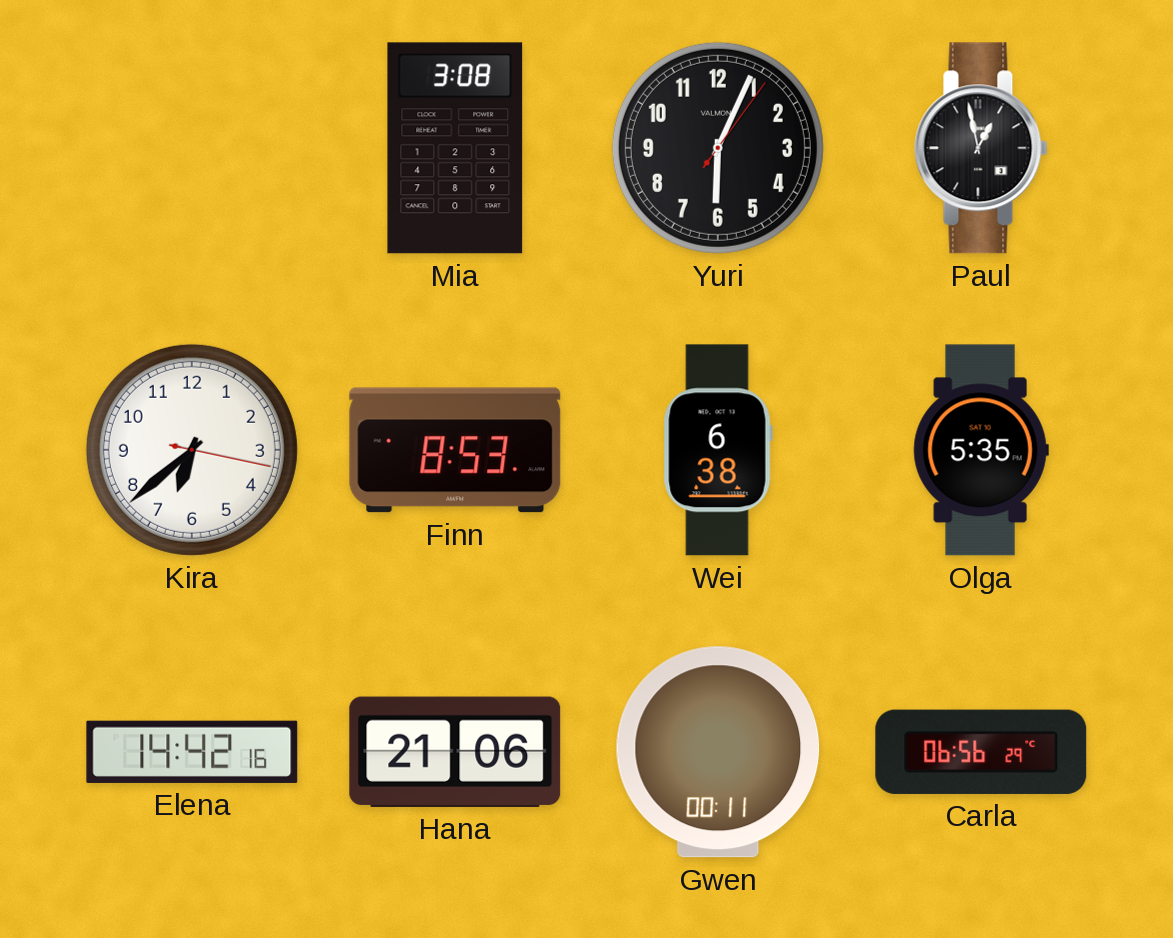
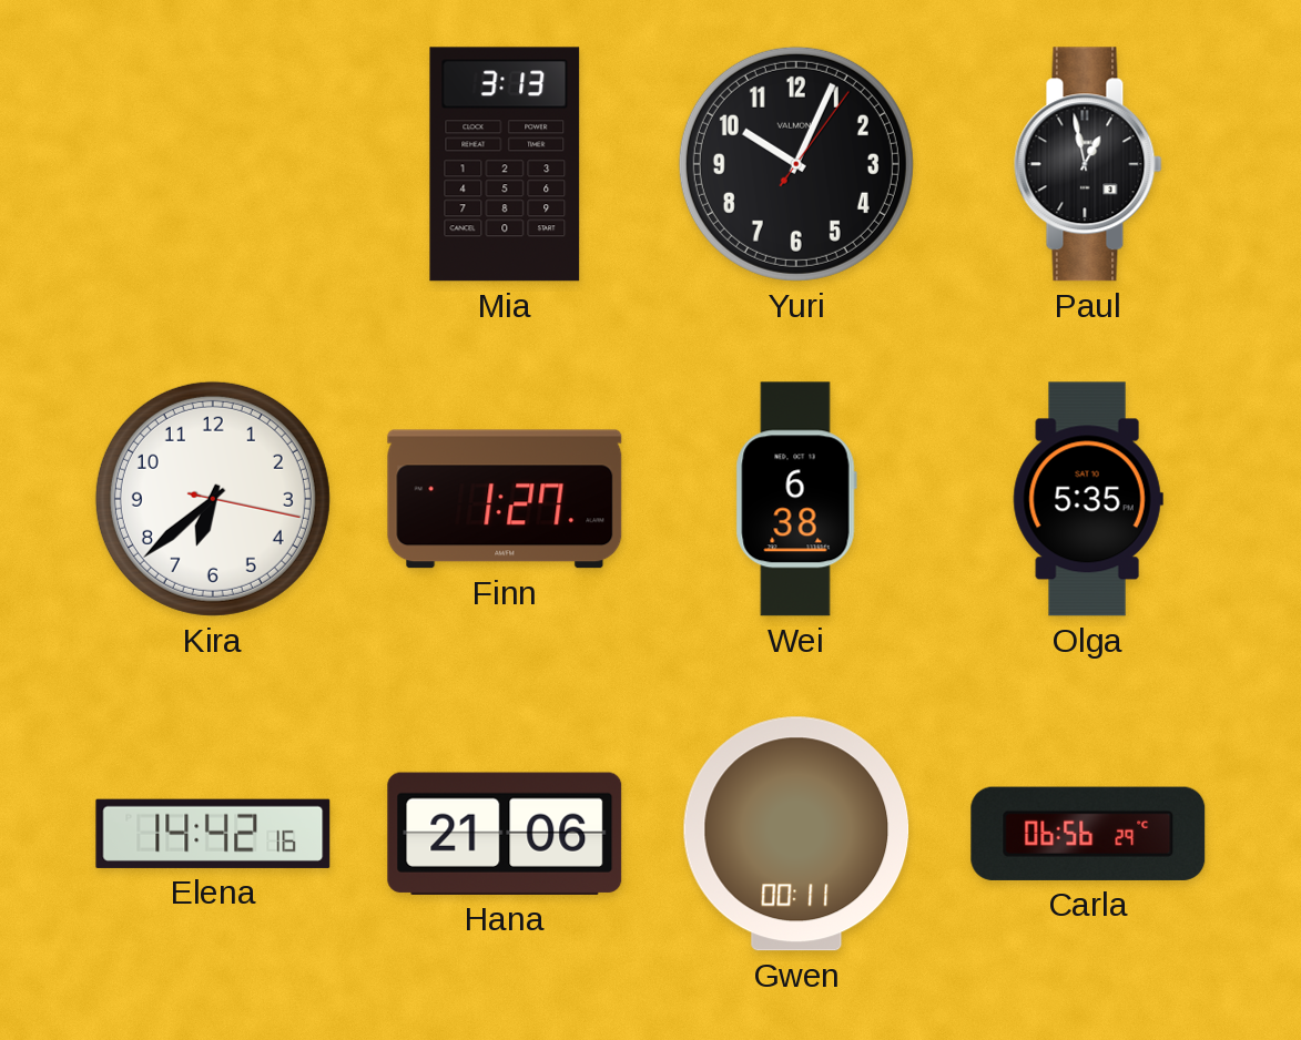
Mia: 3:08 -> 3:13 (505, 164)
Yuri: 6:04 -> 10:04 (796, 164)
Finn: 8:53 -> 1:27 (505, 499)
